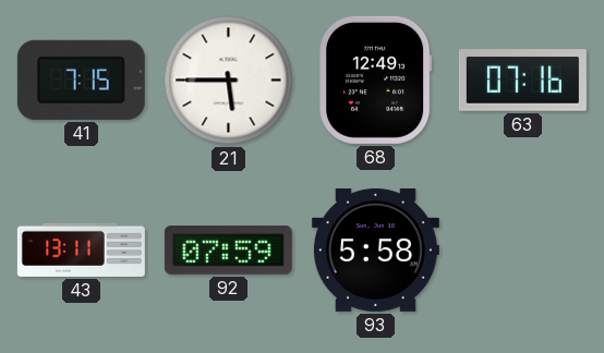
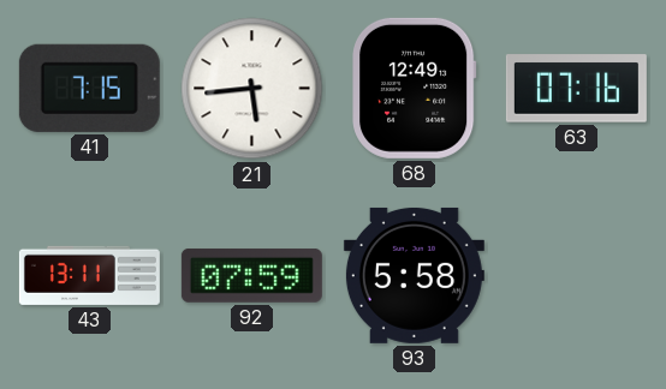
21: 5:45 -> 5:44 (252, 89)
